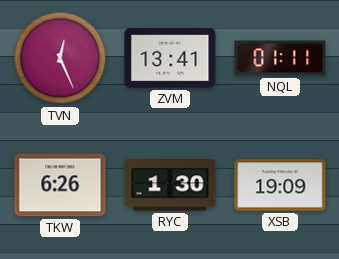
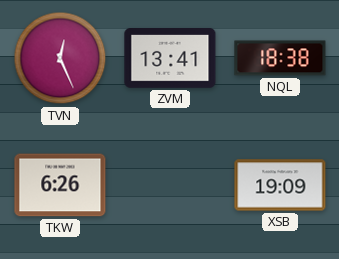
NQL: 01:11 -> 18:38 (280, 58)
RYC: 1:30 -> none (170, 185)
